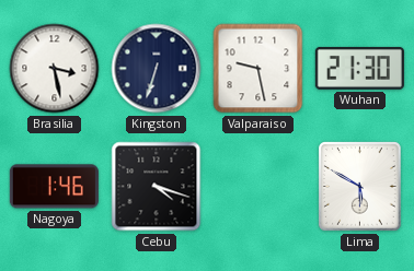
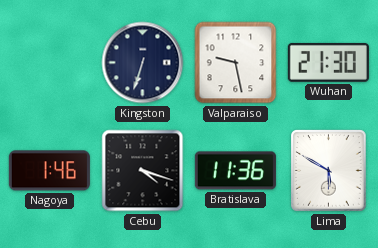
Brasilia: 3:28 -> none (55, 69)
Bratislava: none -> 11:36 (235, 171)
